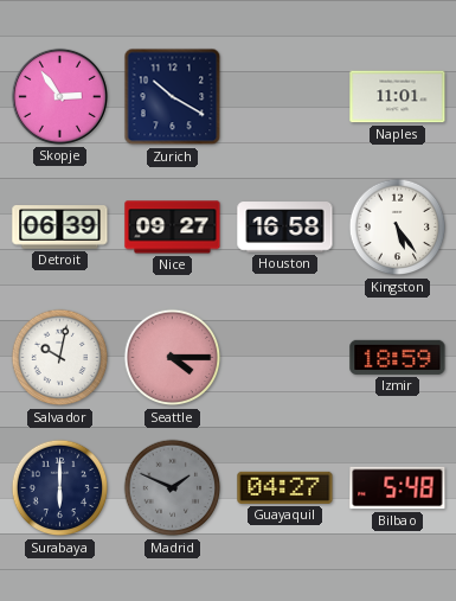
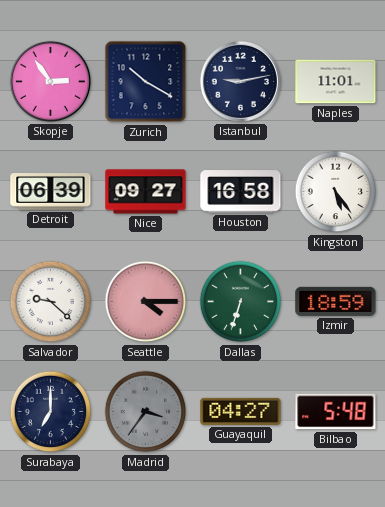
Istanbul: none -> 9:13 (240, 81)
Salvador: 10:02 -> 9:22 (51, 302)
Dallas: none -> 6:33 (241, 302)
Surabaya: 6:00 -> 7:00 (51, 412)
Madrid: 1:49 -> 3:36 (146, 412)
